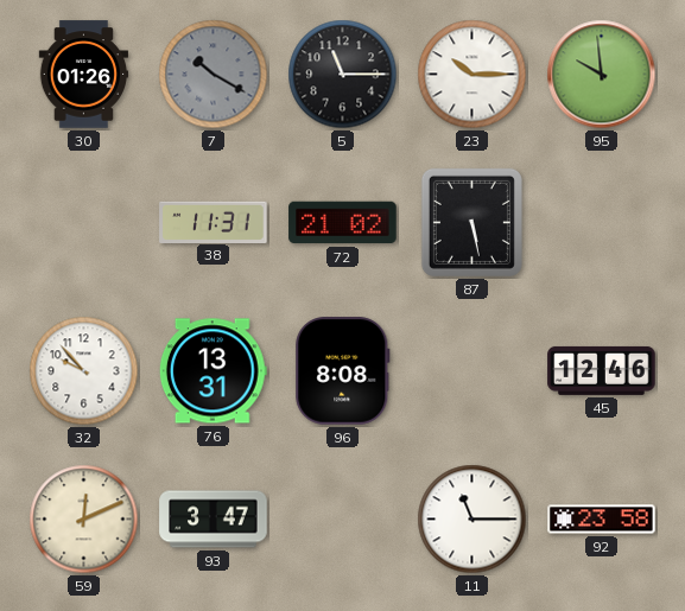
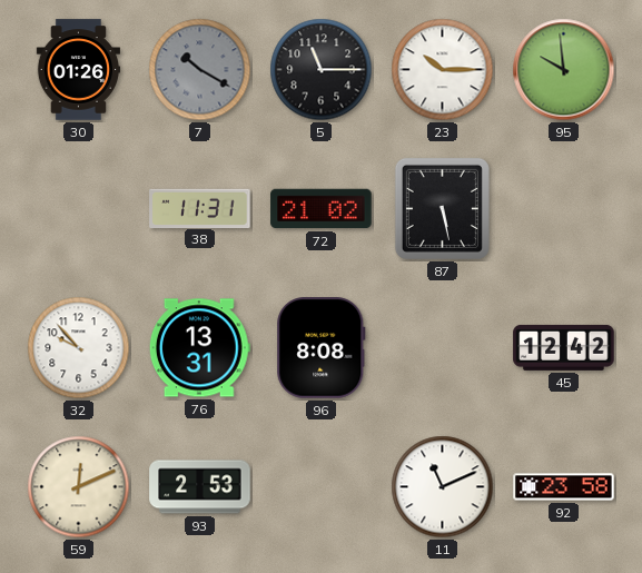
45: 12:46 -> 12:42 (564, 347)
93: 3:47 -> 2:53 (200, 487)
11: 11:15 -> 11:11 (443, 487)
